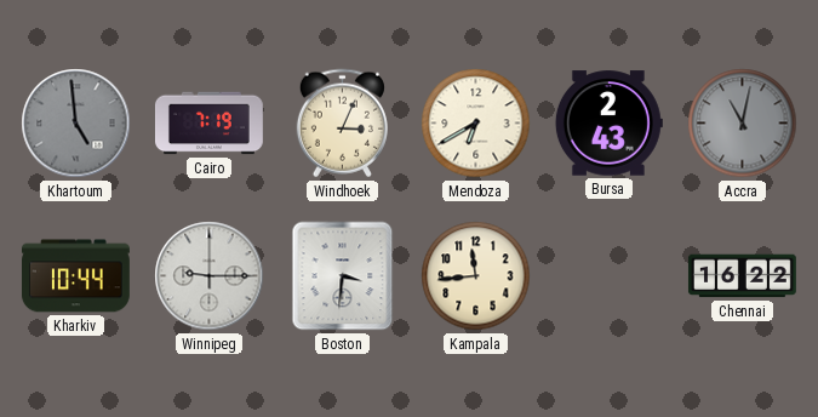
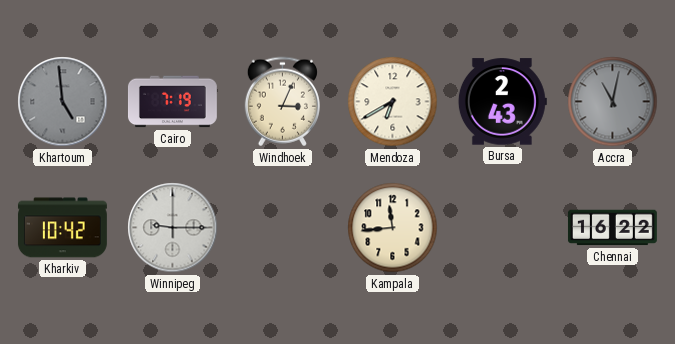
Kharkiv: 10:44 -> 10:42 (62, 228)
Boston: 3:31 -> none (343, 276)
